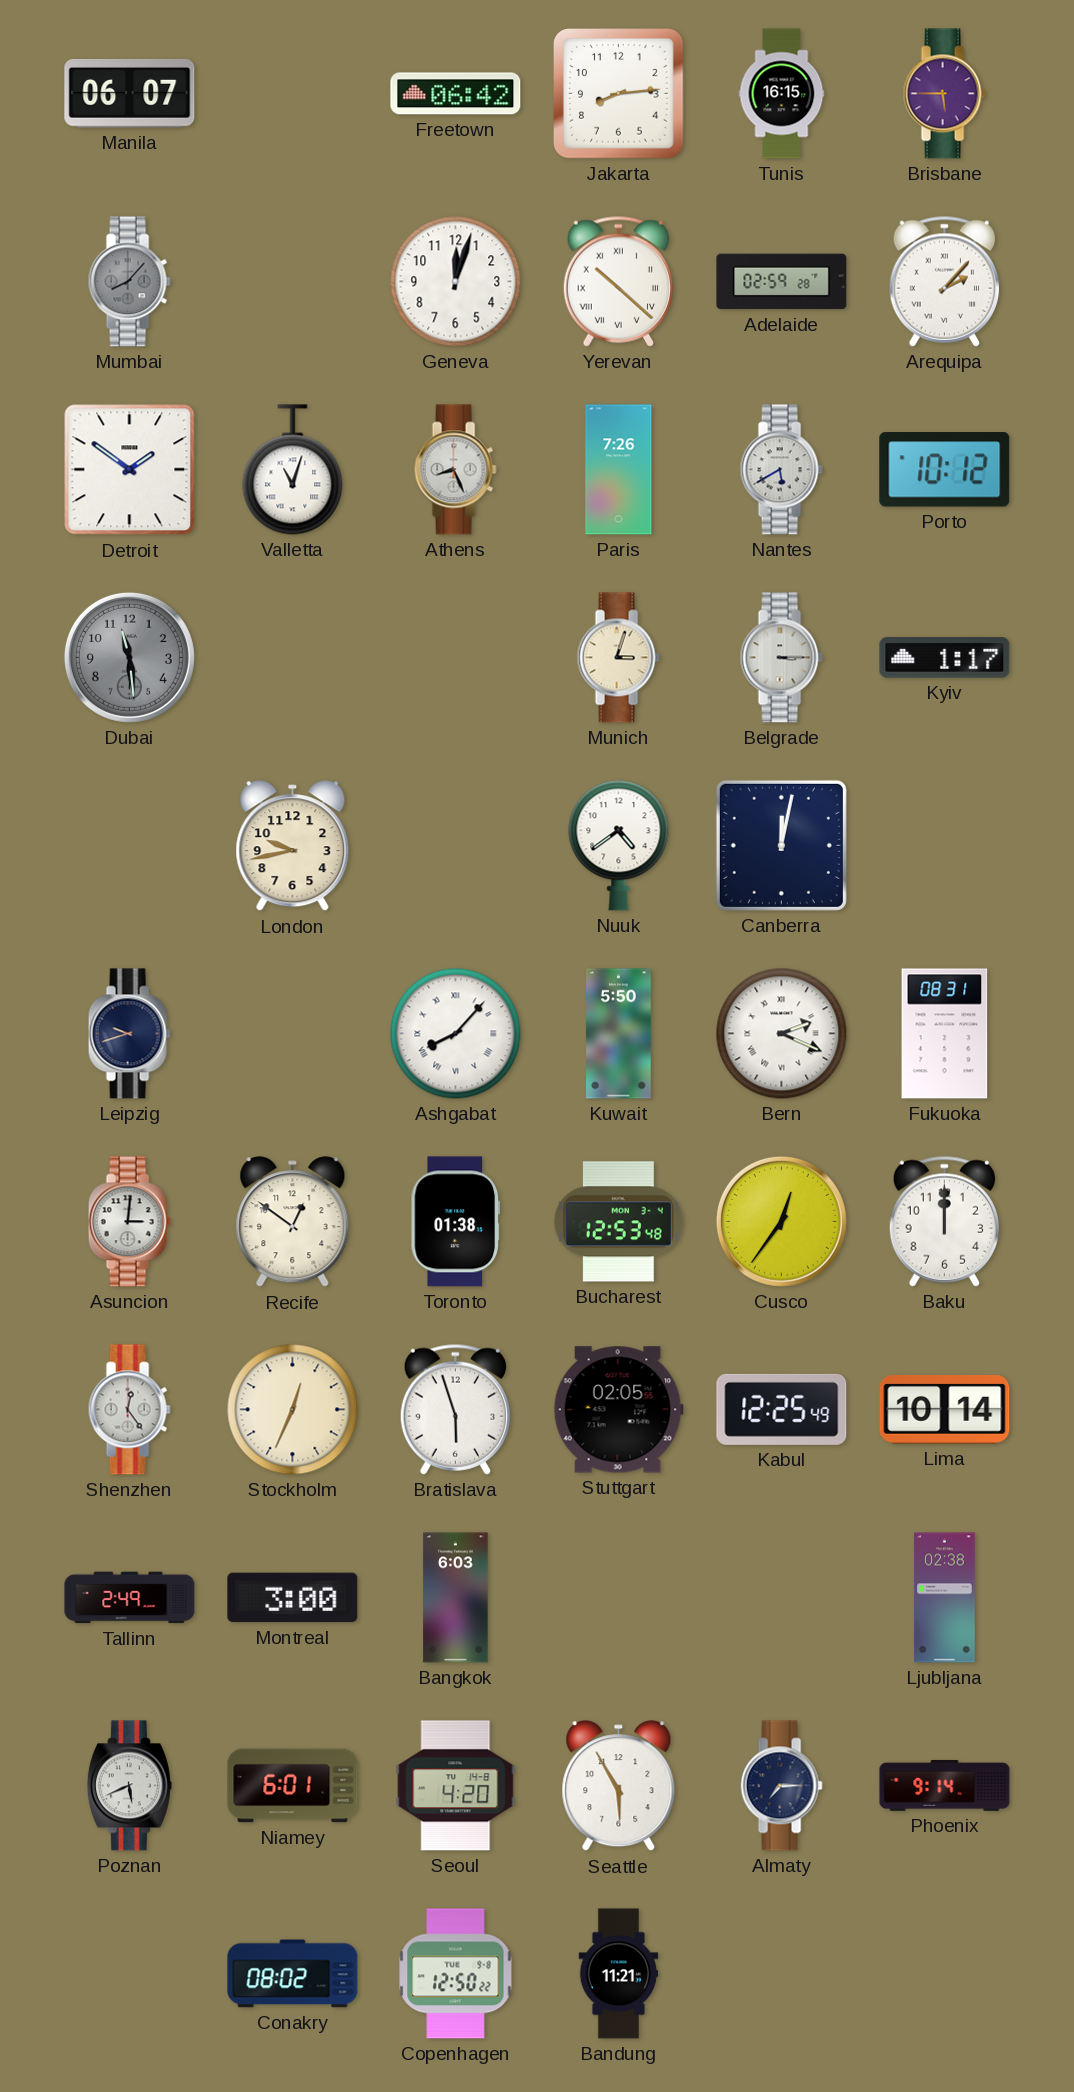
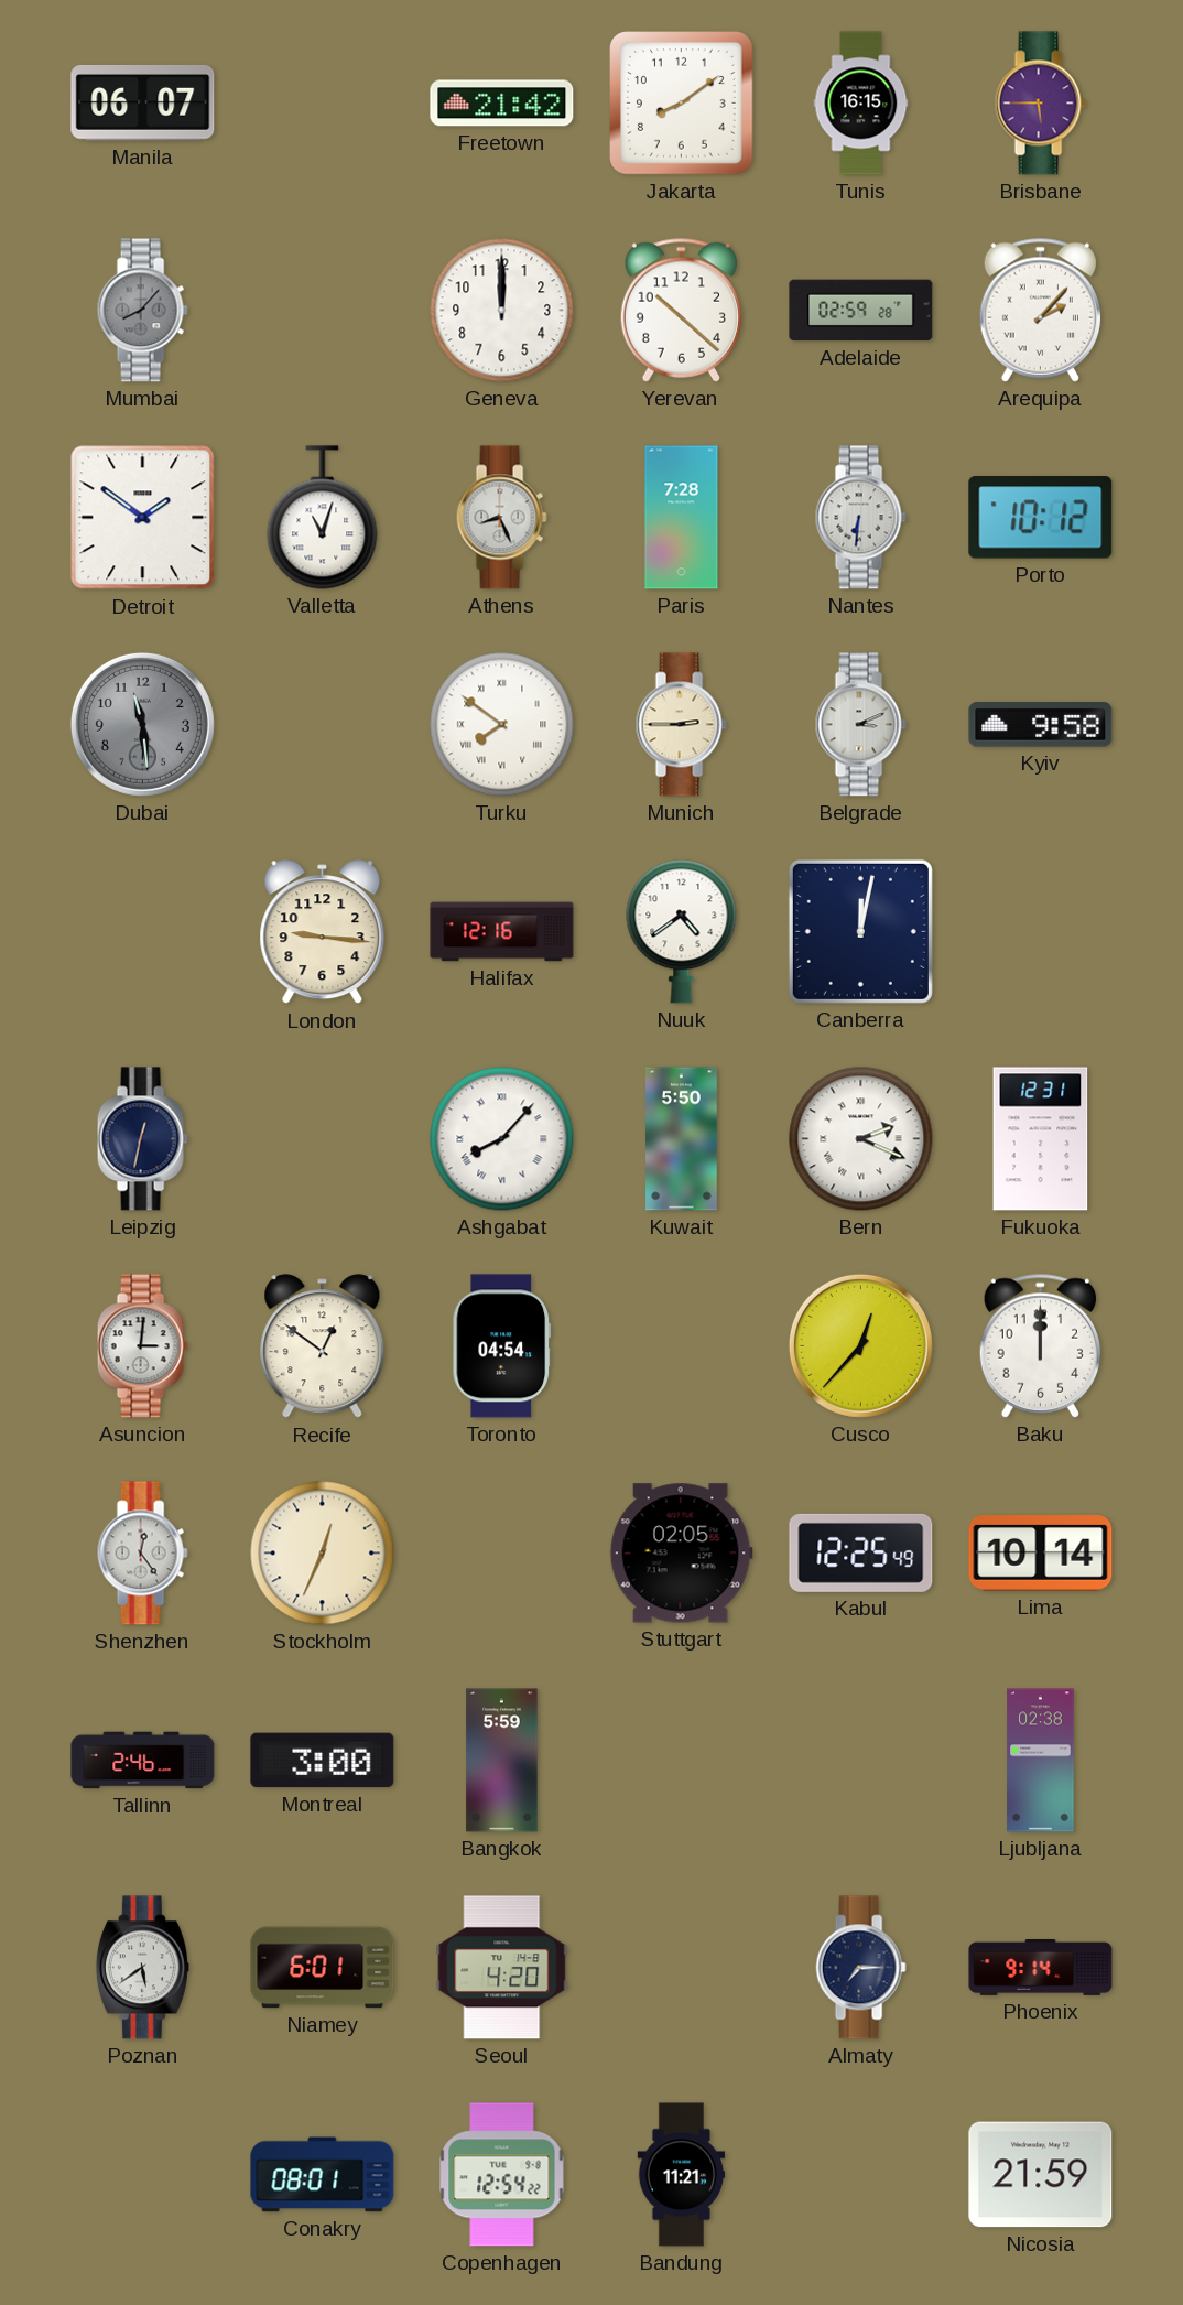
Freetown: 06:42 -> 21:42 (502, 104)
Jakarta: 8:14 -> 8:09 (682, 104)
Geneva: 12:03 -> 12:00 (502, 311)
Yerevan numerals: Roman -> Arabic (681, 310)
Paris: 7:26 -> 7:28 (682, 518)
Nantes: 5:40 -> 6:31 (860, 518)
Turku: none -> 7:51 (502, 725)
Munich: 3:03 -> 2:45 (681, 725)
Belgrade: 3:15 -> 3:11 (860, 725)
Kyiv: 1:17 -> 9:58 (1041, 725)
London: 9:43 -> 9:16 (323, 932)
Halifax: none -> 12:16 (502, 932)
Leipzig: 9:42 -> 12:32 (142, 1139)
Fukuoka: 08:31 -> 12:31 (1041, 1139)
Toronto: 01:38 -> 04:54 (501, 1346)
Bucharest: 12:53 -> none (618, 1222)
Cusco: 12:36 -> 12:37 (860, 1345)
Bratislava: 5:57 -> none (455, 1409)
Tallinn: 2:49 -> 2:46 (143, 1761)
Bangkok: 6:03 -> 5:59 (502, 1761)
Poznan: 5:41 -> 5:39 (142, 1968)
Seattle: 5:55 -> none (619, 1786)
Conakry: 08:02 -> 08:01 (323, 2175)
Copenhagen: 12:50 -> 12:54 (502, 2175)
Nicosia: none -> 21:59 (1041, 2175)
